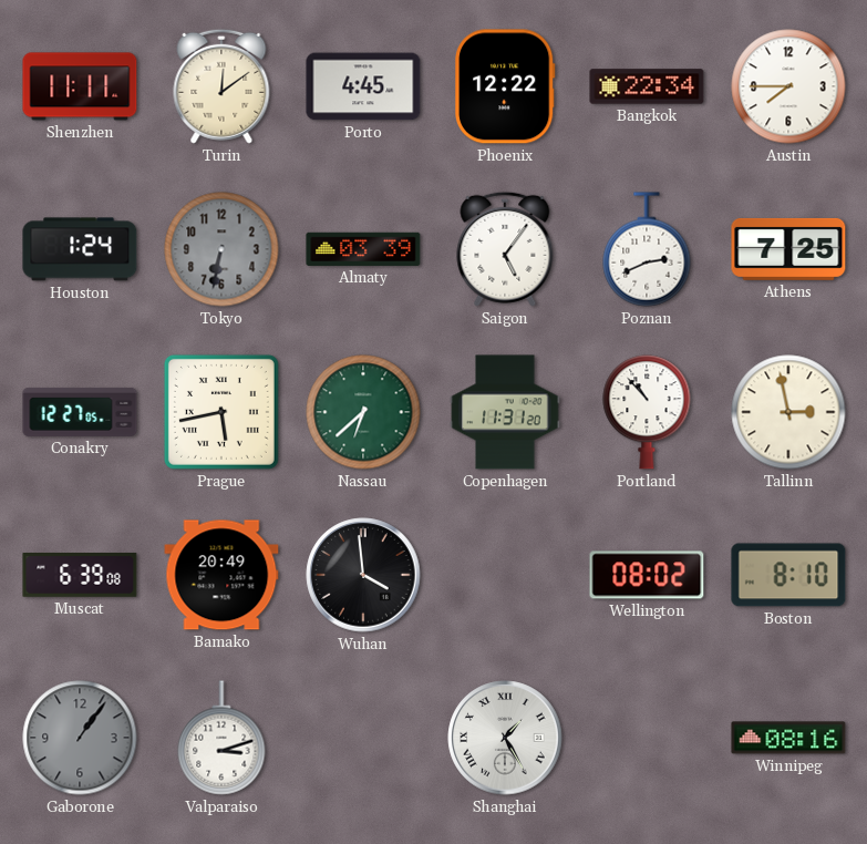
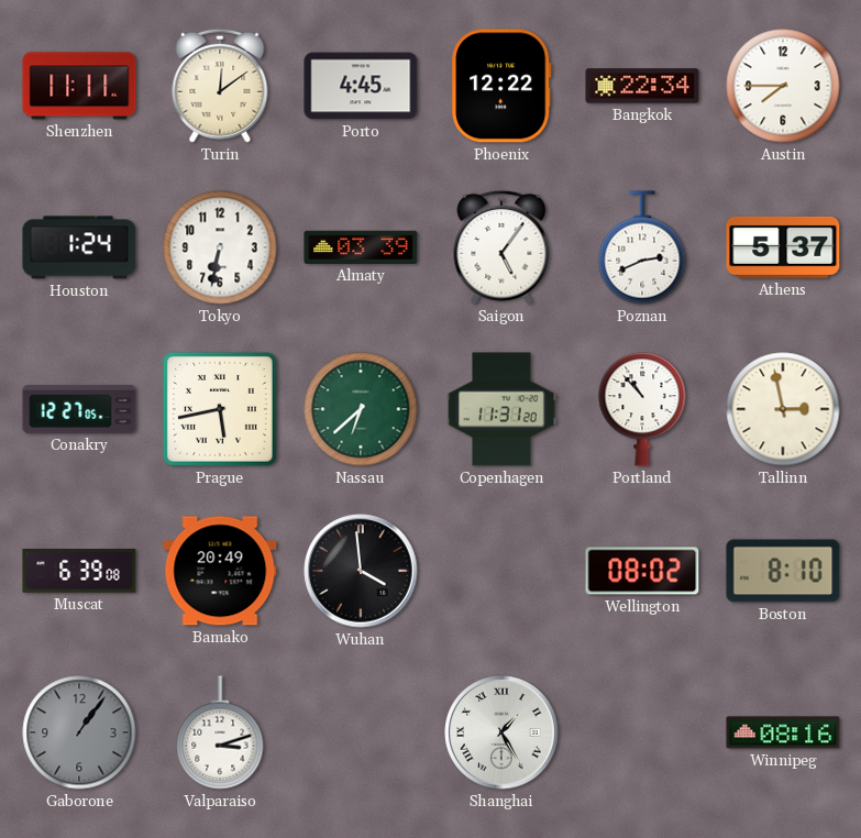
Tokyo dial: grey -> white (220, 247)
Athens: 7:25 -> 5:37 (783, 247)
